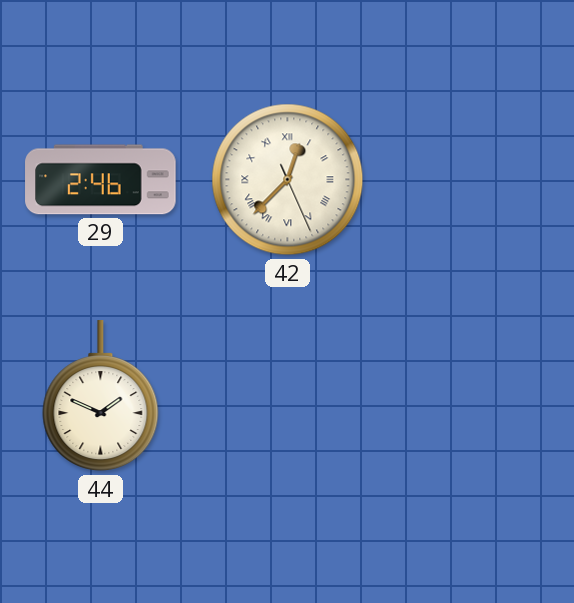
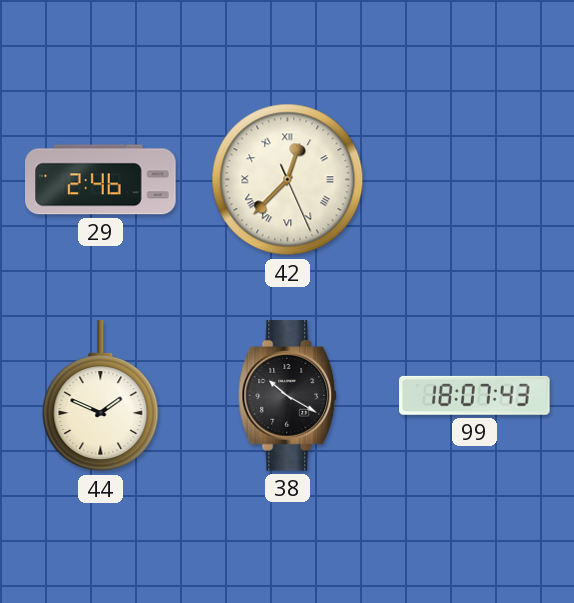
38: none -> 10:20 (288, 396)
99: none -> 18:07 (475, 395)
